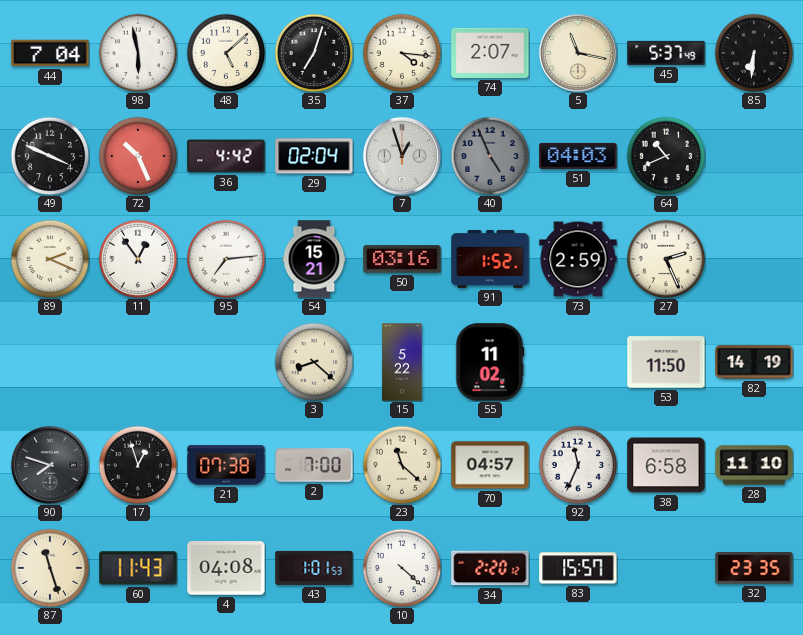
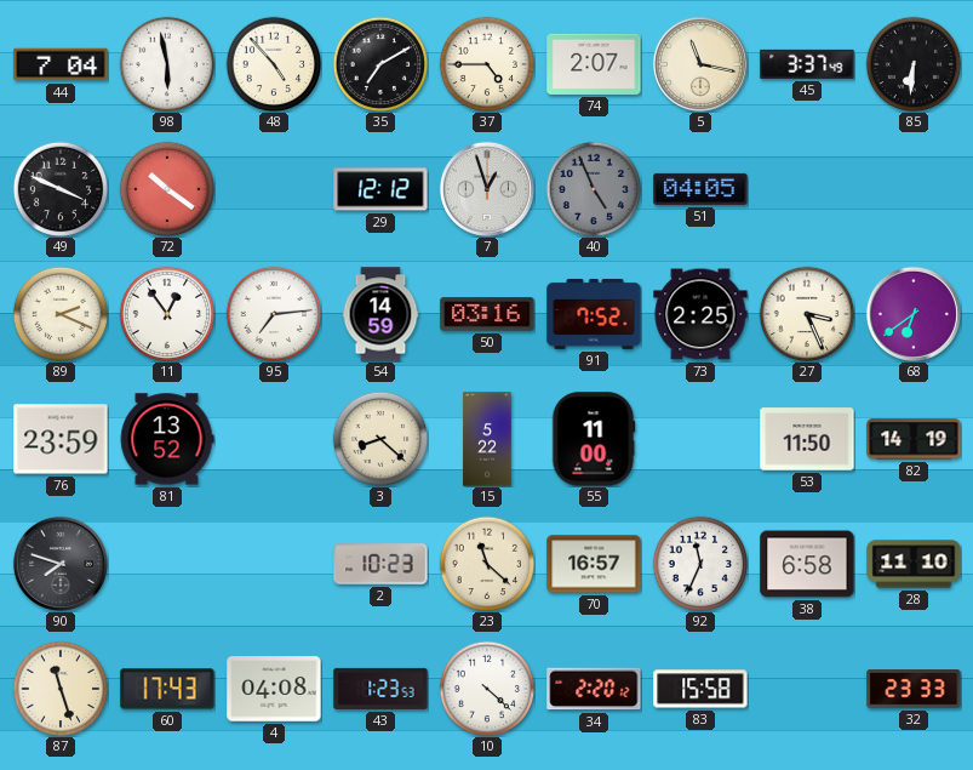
48: 5:08 -> 4:53 (274, 64)
35: 7:03 -> 7:10 (380, 64)
37: 4:16 -> 4:45 (487, 64)
45: 5:37 -> 3:37 (807, 64)
72: 10:26 -> 10:21 (167, 189)
36: 4:42 -> none (226, 156)
29: 02:04 -> 12:12 (380, 189)
51: 04:03 -> 04:05 (700, 189)
64: 10:41 -> none (666, 156)
54: 15:21 -> 14:59 (380, 314)
91: 1:52 -> 7:52 (594, 314)
73: 2:59 -> 2:25 (700, 314)
27: 2:26 -> 3:26 (807, 314)
68: none -> 6:39 (914, 314)
76: none -> 23:59 (61, 439)
81: none -> 13:52 (167, 439)
55: 11:02 -> 11:00 (594, 439)
17: 12:57 -> none (138, 465)
21: 07:38 -> none (226, 465)
2: 7:00 -> 10:23 (380, 564)
70: 04:57 -> 16:57 (594, 564)
60: 11:43 -> 17:43 (167, 689)
43: 1:01 -> 1:23 (380, 689)
83: 15:57 -> 15:58 (700, 689)
32: 23:35 -> 23:33 (914, 690)
